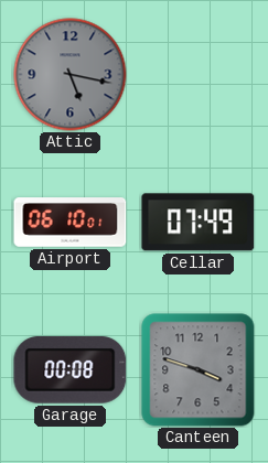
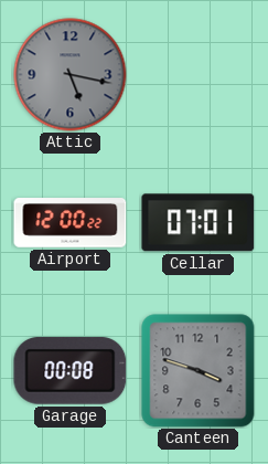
Airport: 06:10 -> 12:00 (71, 223)
Cellar: 07:49 -> 07:01 (199, 223)
